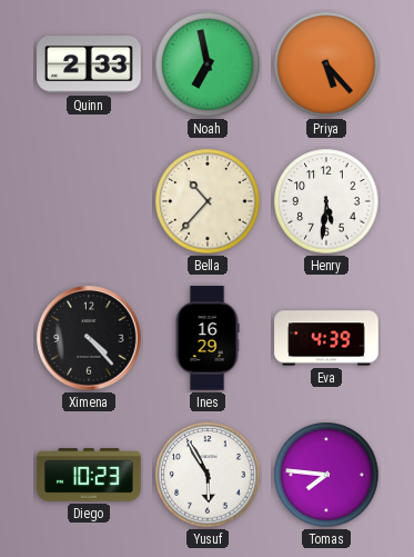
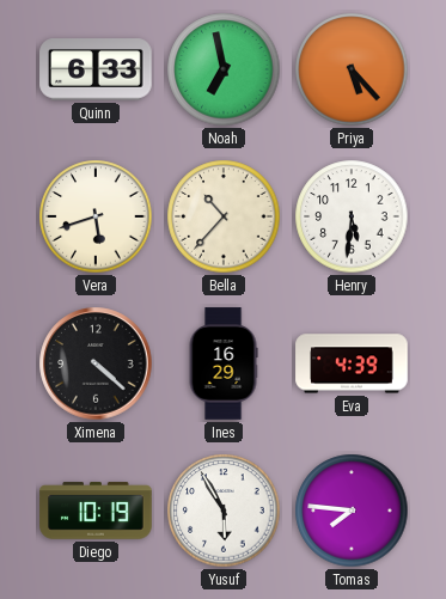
Quinn: 2:33 -> 6:33 (96, 69)
Vera: none -> 5:42 (96, 216)
Ximena: 4:23 -> 4:22 (96, 363)
Diego: 10:23 -> 10:19 (96, 511)
